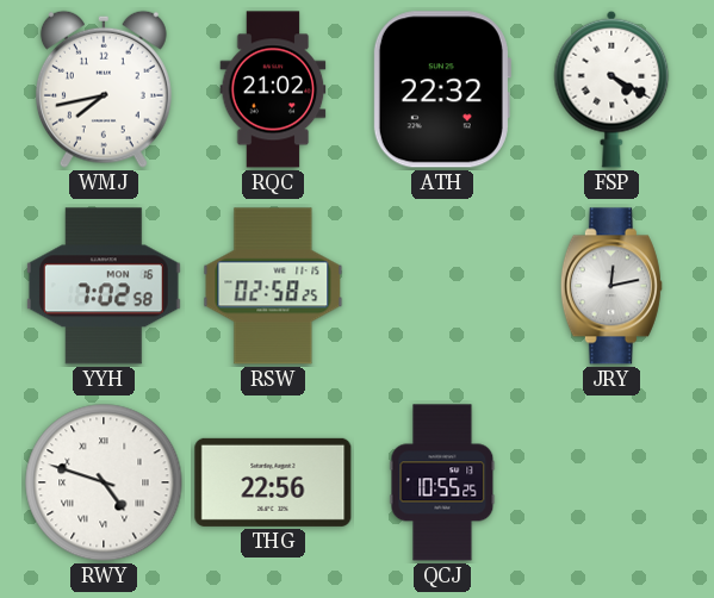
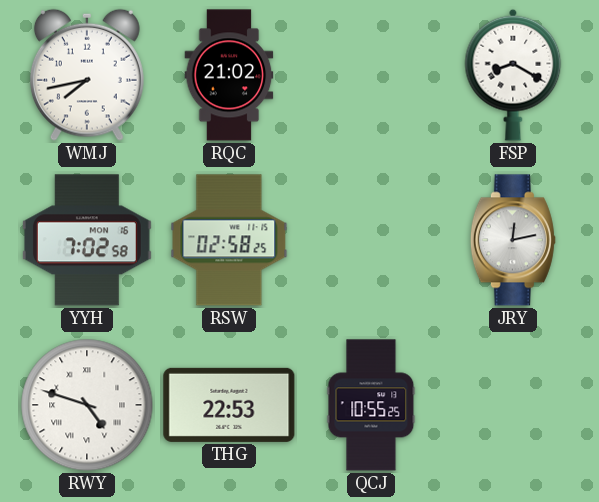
ATH: 22:32 -> none (441, 89)
FSP: 4:20 -> 8:20 (513, 75)
THG: 22:56 -> 22:53 (229, 405)
